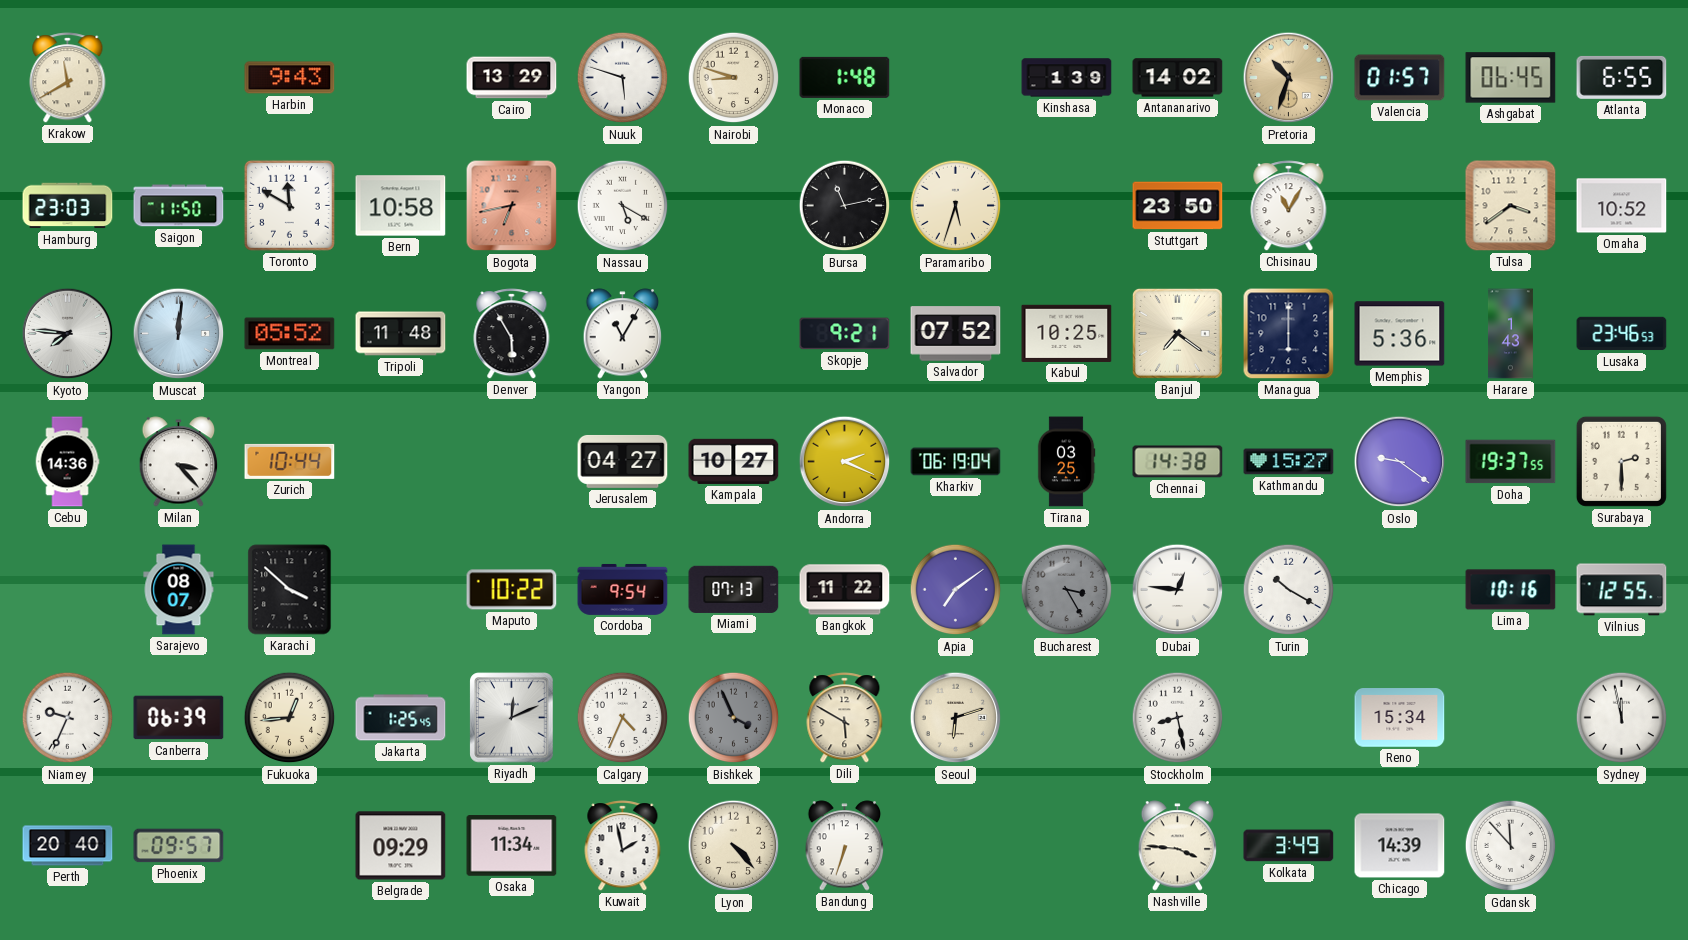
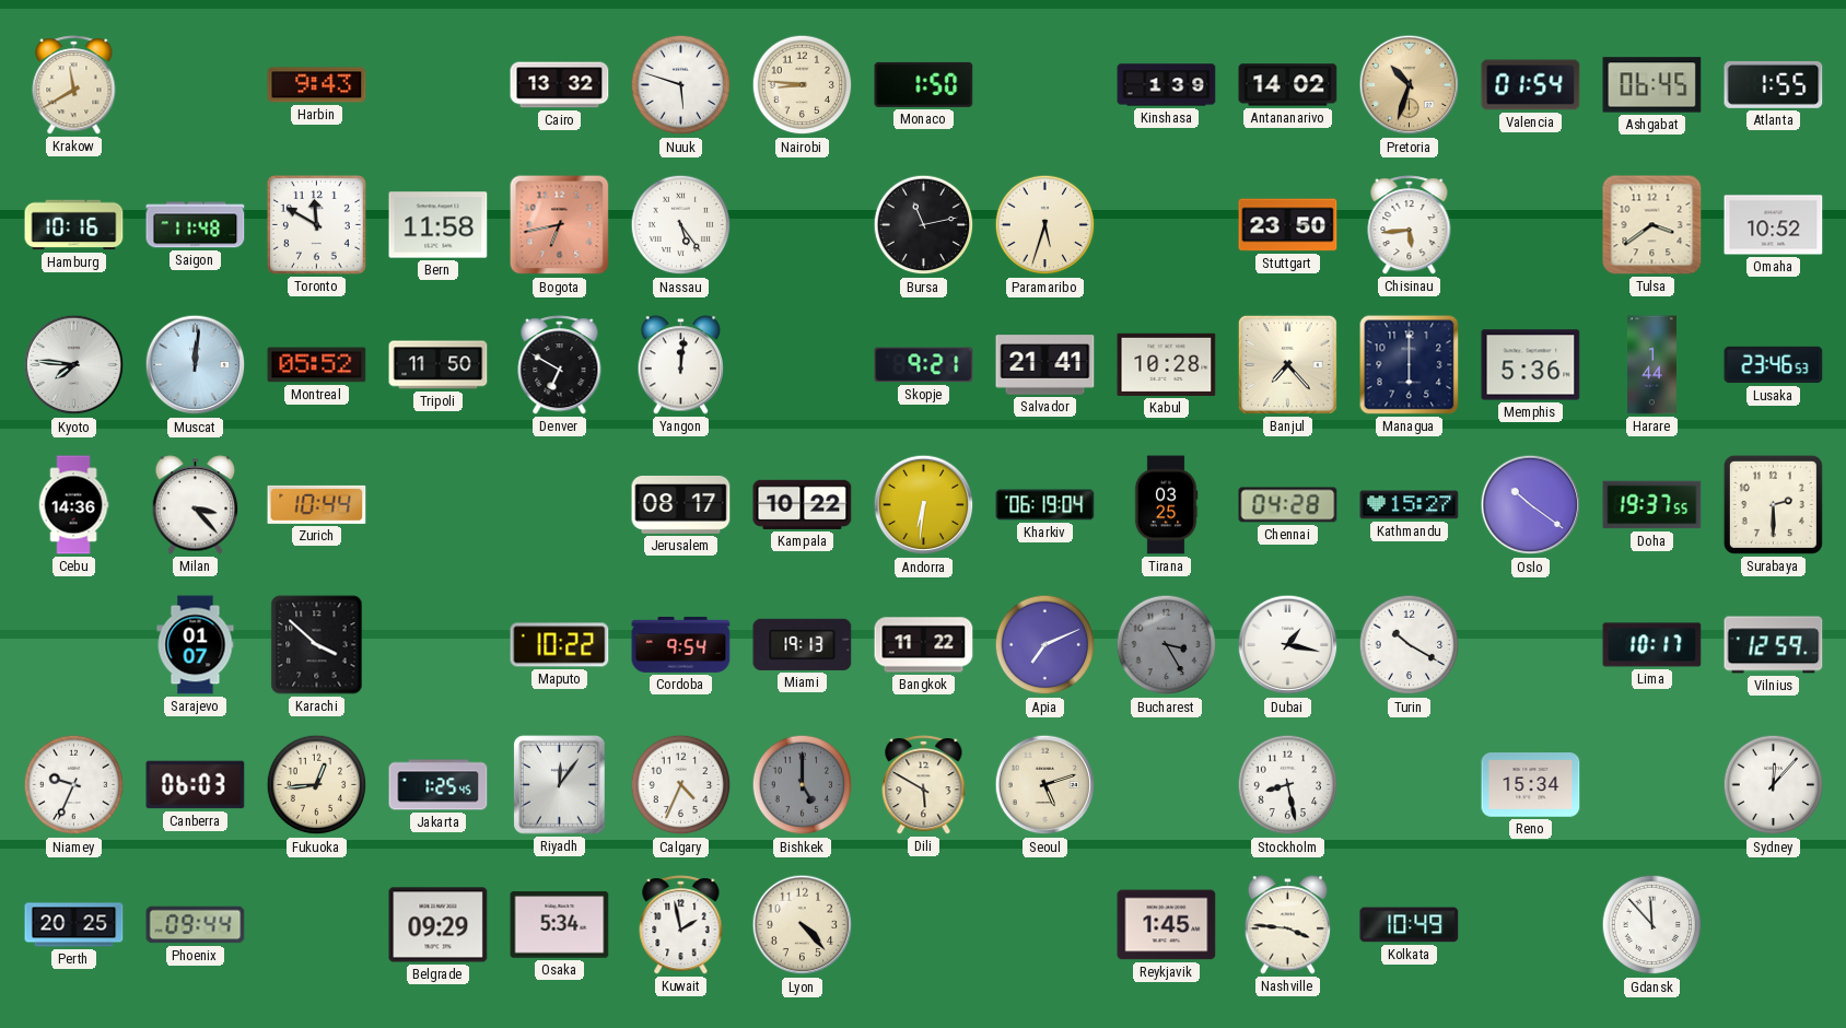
Cairo: 13:29 -> 13:32 (560, 85)
Nairobi: 8:48 -> 8:46 (803, 85)
Monaco: 1:48 -> 1:50 (924, 84)
Valencia: 01:57 -> 01:54 (1531, 85)
Atlanta: 6:55 -> 1:55 (1774, 84)
Hamburg: 23:03 -> 10:16 (74, 225)
Saigon: 11:50 -> 11:48 (196, 225)
Bern: 10:58 -> 11:58 (439, 225)
Nassau: 5:20 -> 5:24 (681, 225)
Chisinau: 11:05 -> 5:44 (1410, 225)
Tripoli: 11:48 -> 11:50 (439, 365)
Denver: 5:55 -> 6:50 (560, 365)
Yangon: 11:05 -> 12:01 (681, 365)
Salvador: 07:52 -> 21:41 (1045, 365)
Kabul: 10:25 -> 10:28 (1167, 364)
Banjul: 7:21 -> 7:23 (1287, 364)
Harare: 1:43 -> 1:44 (1651, 365)
Jerusalem: 04:27 -> 08:17 (681, 504)
Kampala: 10:27 -> 10:22 (803, 504)
Andorra: 2:19 -> 6:31 (924, 505)
Chennai: 14:38 -> 04:28 (1288, 505)
Oslo: 9:21 -> 10:21 (1531, 505)
Sarajevo: 08:07 -> 01:07 (196, 645)
Miami: 07:13 -> 19:13 (803, 644)
Apia: 7:09 -> 7:11 (1045, 645)
Dubai: 12:46 -> 1:17 (1288, 645)
Lima: 10:16 -> 10:17 (1652, 645)
Vilnius: 12:55 -> 12:59 (1774, 645)
Canberra: 06:39 -> 06:03 (196, 785)
Riyadh: 12:11 -> 12:06 (560, 785)
Bishkek: 3:56 -> 5:00 (803, 785)
Seoul: 6:12 -> 5:12 (1045, 785)
Sydney: 11:58 -> 12:07 (1774, 785)
Perth: 20:40 -> 20:25 (74, 925)
Phoenix: 09:57 -> 09:44 (196, 925)
Osaka: 11:34 -> 5:34 (560, 925)
Bandung: 6:33 -> none (845, 846)
Reykjavik: none -> 1:45 (1167, 925)
Kolkata: 3:49 -> 10:49 (1410, 925)
Chicago: 14:39 -> none (1400, 846)
